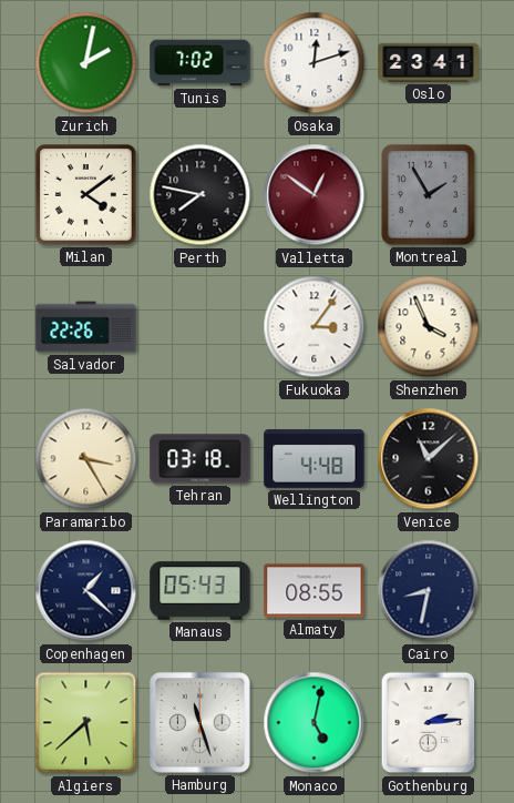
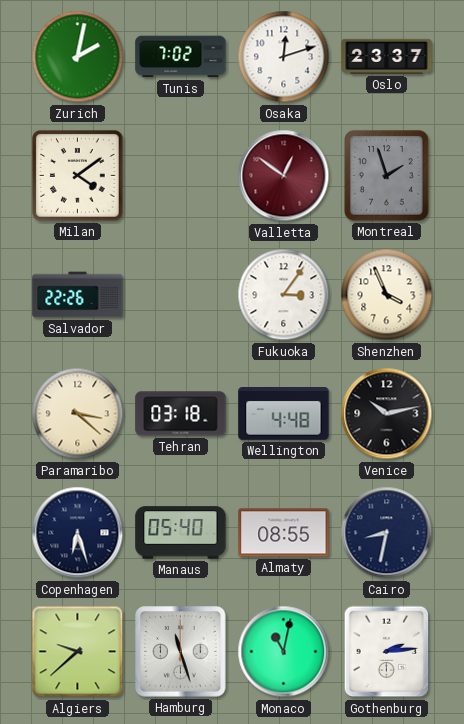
Oslo: 23:41 -> 23:37 (387, 56)
Perth: 7:47 -> none (201, 195)
Montreal: 1:55 -> 1:57 (386, 176)
Paramaribo: 3:25 -> 3:22 (78, 414)
Venice: 11:08 -> 10:13 (387, 414)
Copenhagen: 1:22 -> 6:27 (78, 533)
Manaus: 05:43 -> 05:40 (181, 533)
Algiers: 5:38 -> 9:38 (78, 652)
Monaco: 5:02 -> 11:02 (284, 652)
